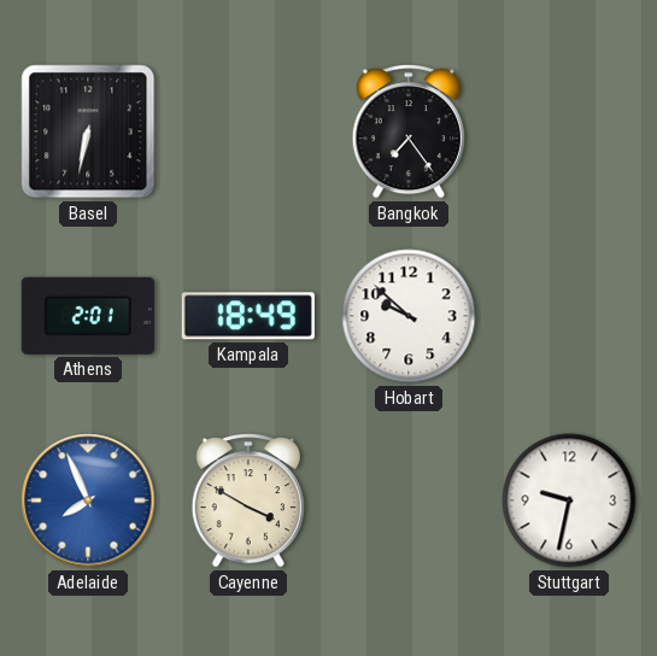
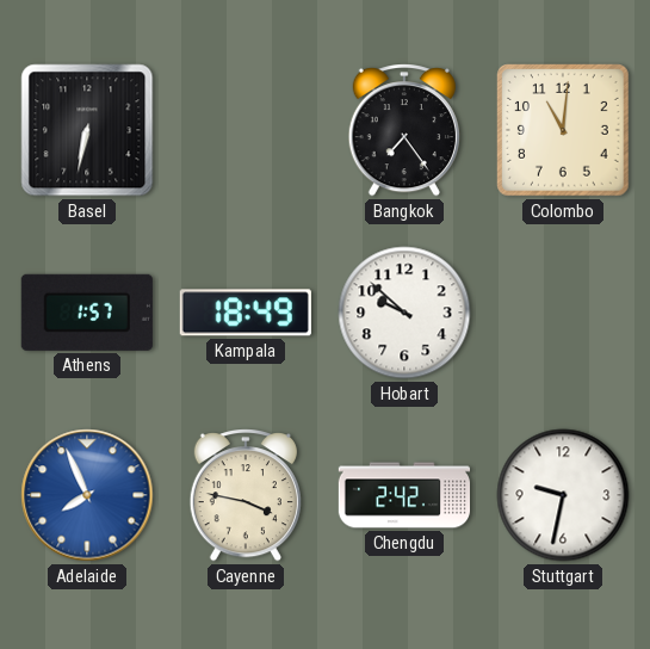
Colombo: none -> 11:01 (564, 131)
Athens: 2:01 -> 1:57 (87, 313)
Cayenne: 3:50 -> 3:47 (246, 496)
Chengdu: none -> 2:42 (403, 495)
